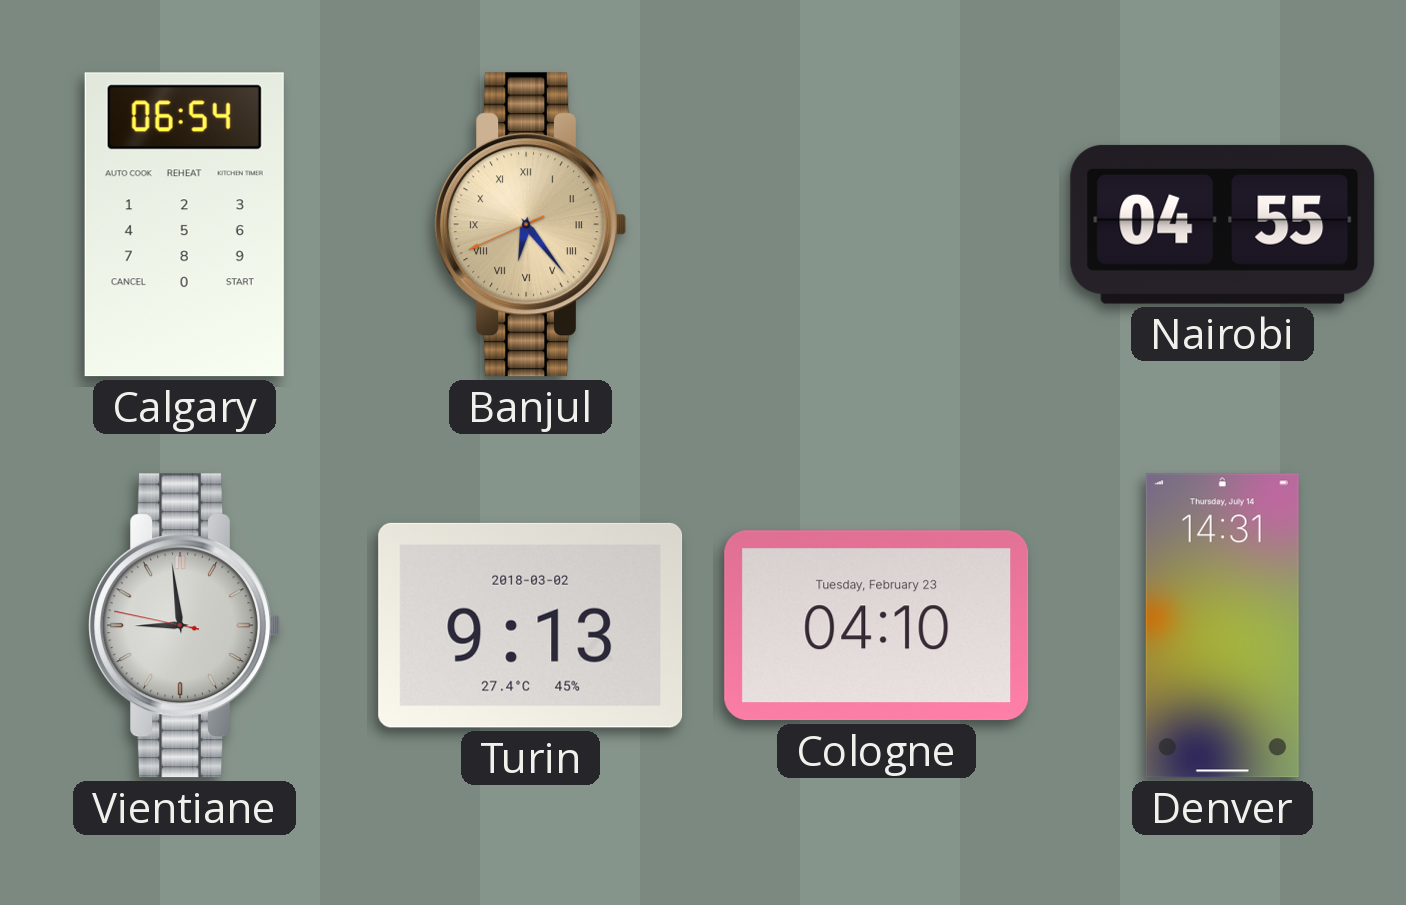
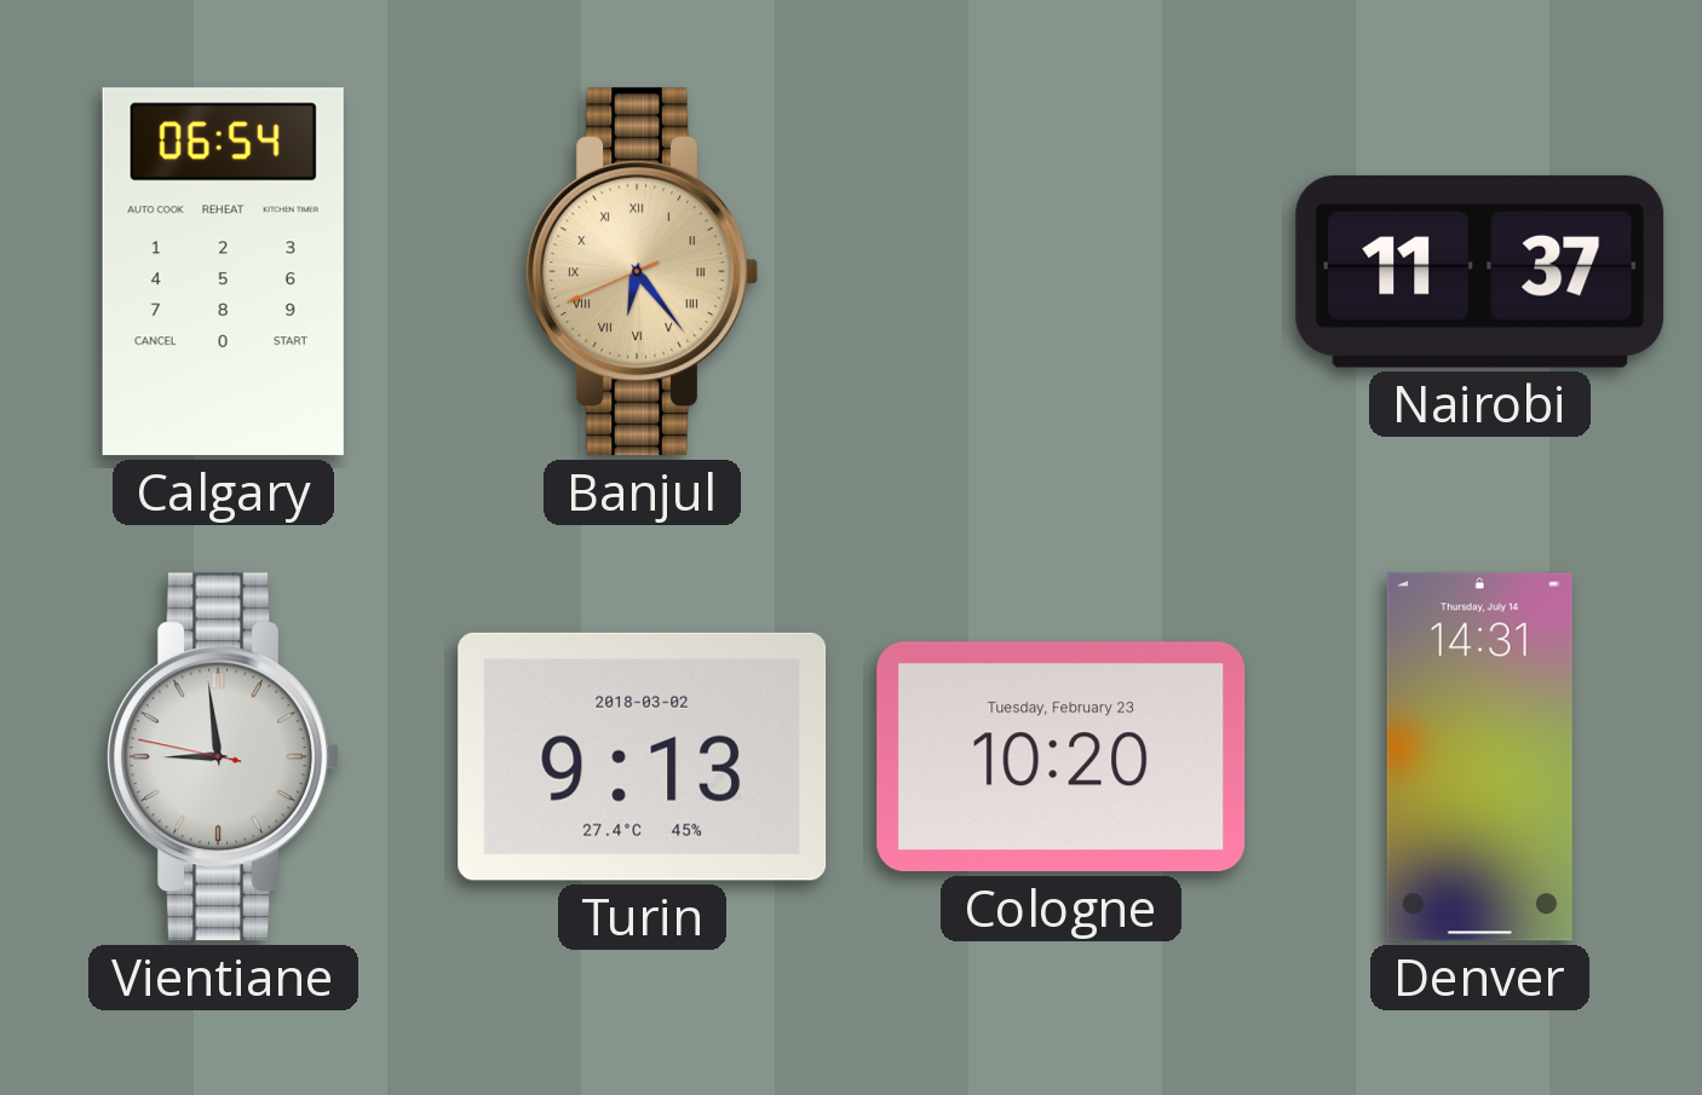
Nairobi: 04:55 -> 11:37 (1480, 271)
Cologne: 04:10 -> 10:20 (1062, 757)
